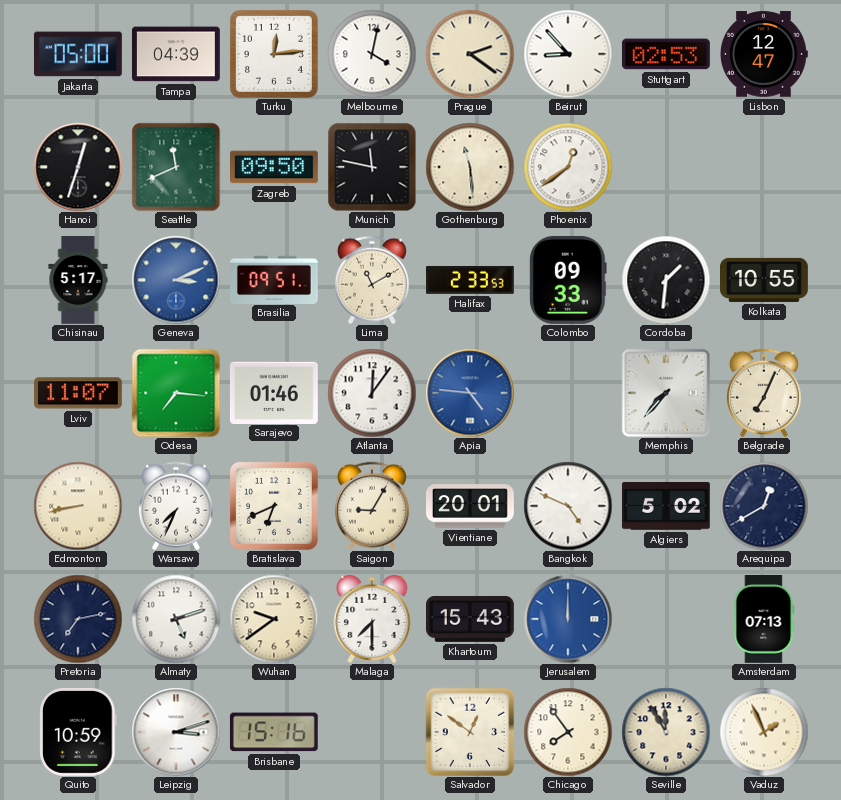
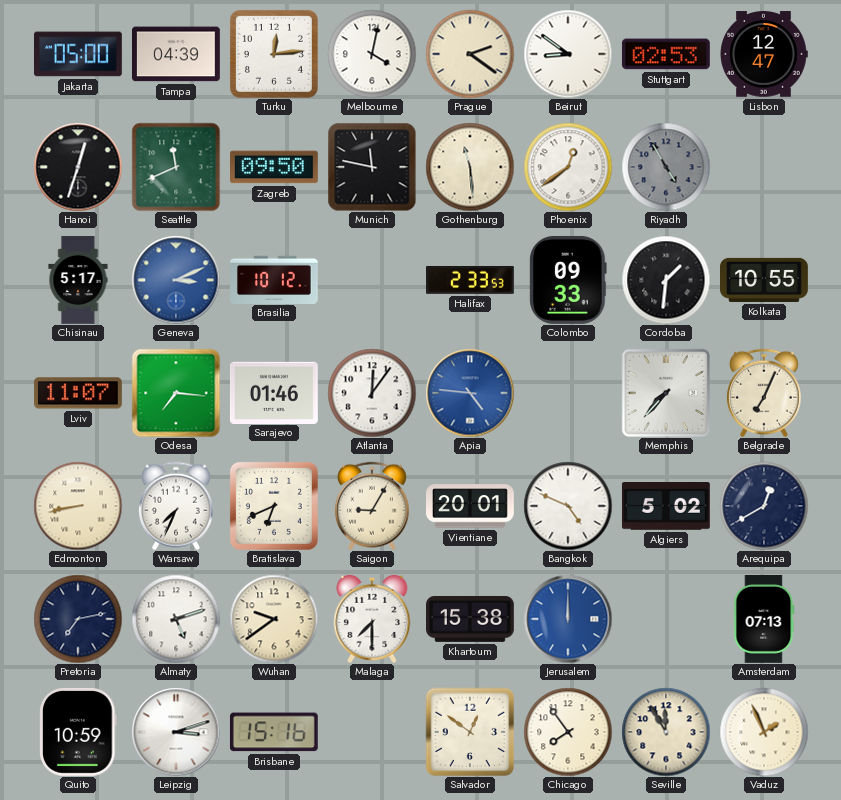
Beirut: 8:53 -> 8:51 (568, 54)
Riyadh: none -> 4:55 (666, 167)
Brasilia: 09:51 -> 10:12 (275, 279)
Lima: 11:10 -> none (372, 280)
Khartoum: 15:43 -> 15:38 (471, 619)
